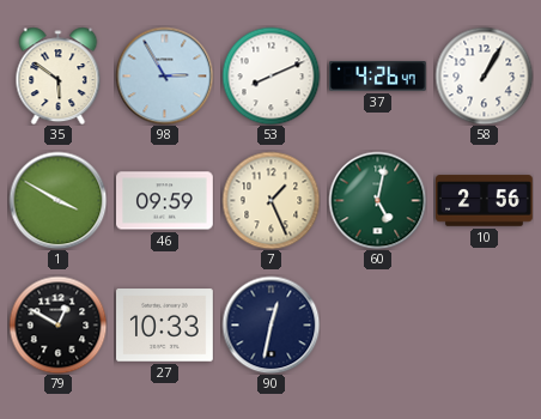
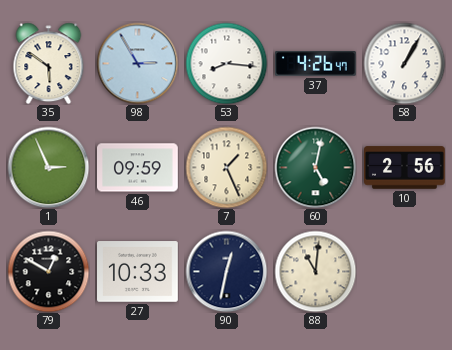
53: 8:11 -> 8:16 (226, 63)
1: 3:50 -> 2:56 (48, 167)
88: none -> 11:01 (315, 271)
